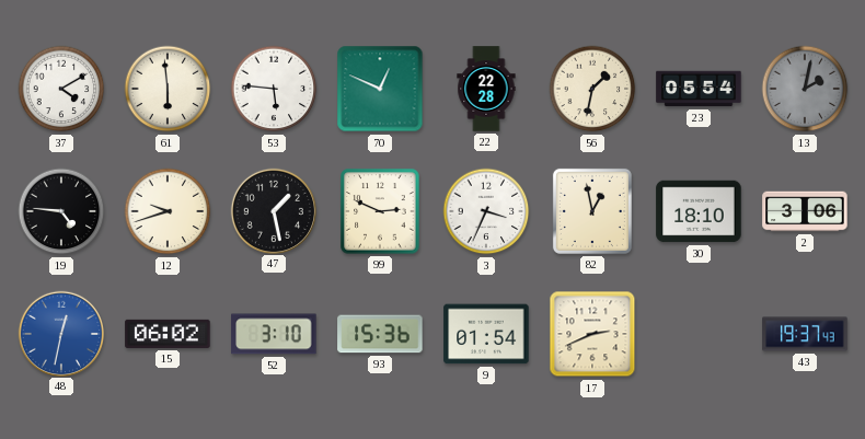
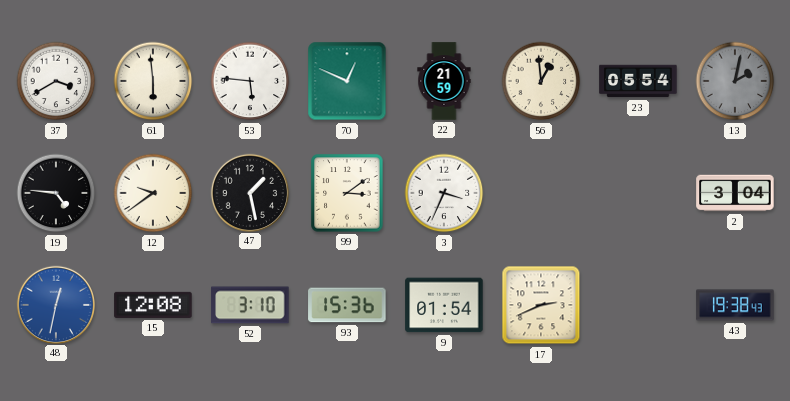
37: 4:10 -> 3:40 (56, 81)
22: 22:28 -> 21:59 (444, 81)
56: 1:32 -> 12:59 (541, 81)
12: 9:42 -> 9:39 (153, 193)
99: 2:49 -> 3:09 (347, 193)
82: 12:58 -> none (592, 211)
30: 18:10 -> none (699, 211)
2: 3:06 -> 3:04 (735, 193)
15: 06:02 -> 12:08 (153, 305)
43: 19:37 -> 19:38 (735, 305)
